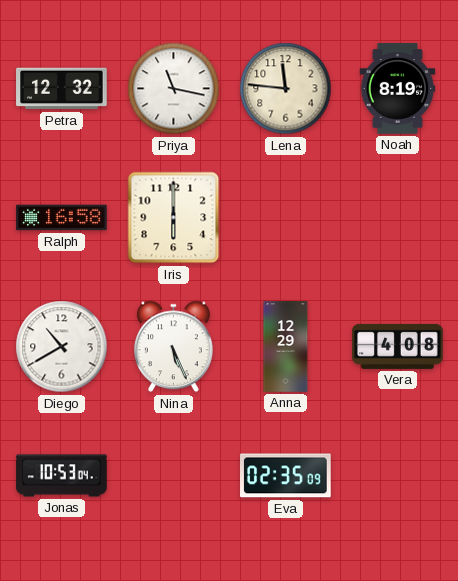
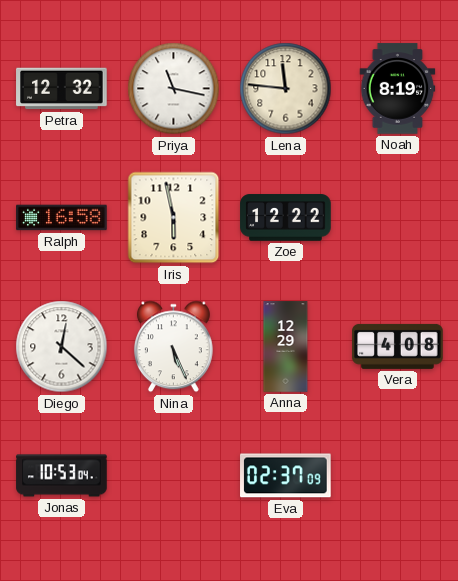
Iris: 6:00 -> 5:58 (174, 218)
Zoe: none -> 12:22 (286, 218)
Diego: 10:40 -> 12:22 (62, 347)
Eva: 02:35 -> 02:37 (286, 476)
